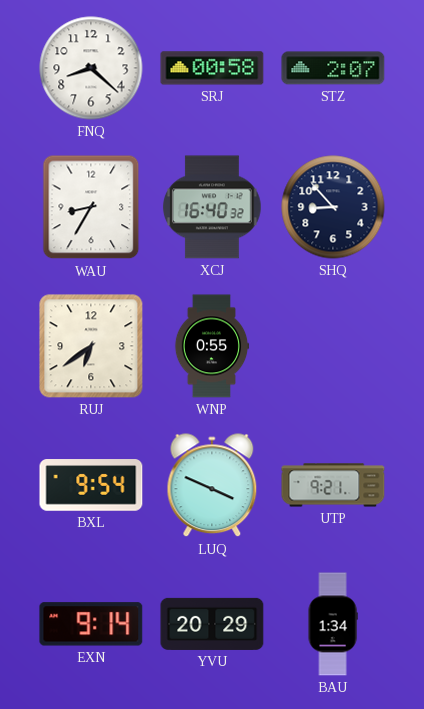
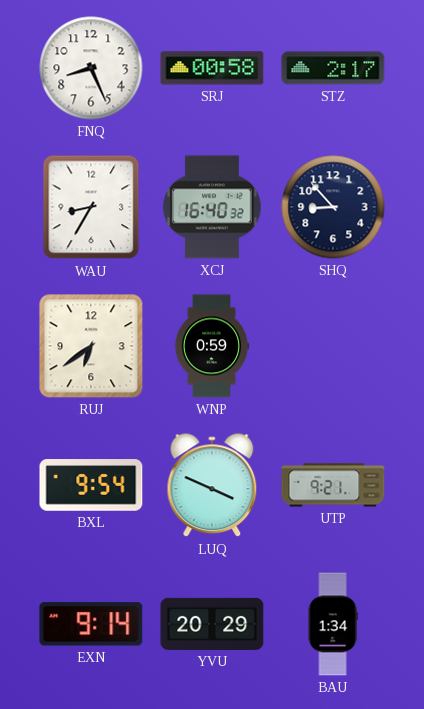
FNQ: 8:22 -> 8:26 (91, 68)
STZ: 2:07 -> 2:17 (333, 68)
WNP: 0:55 -> 0:59 (212, 346)
